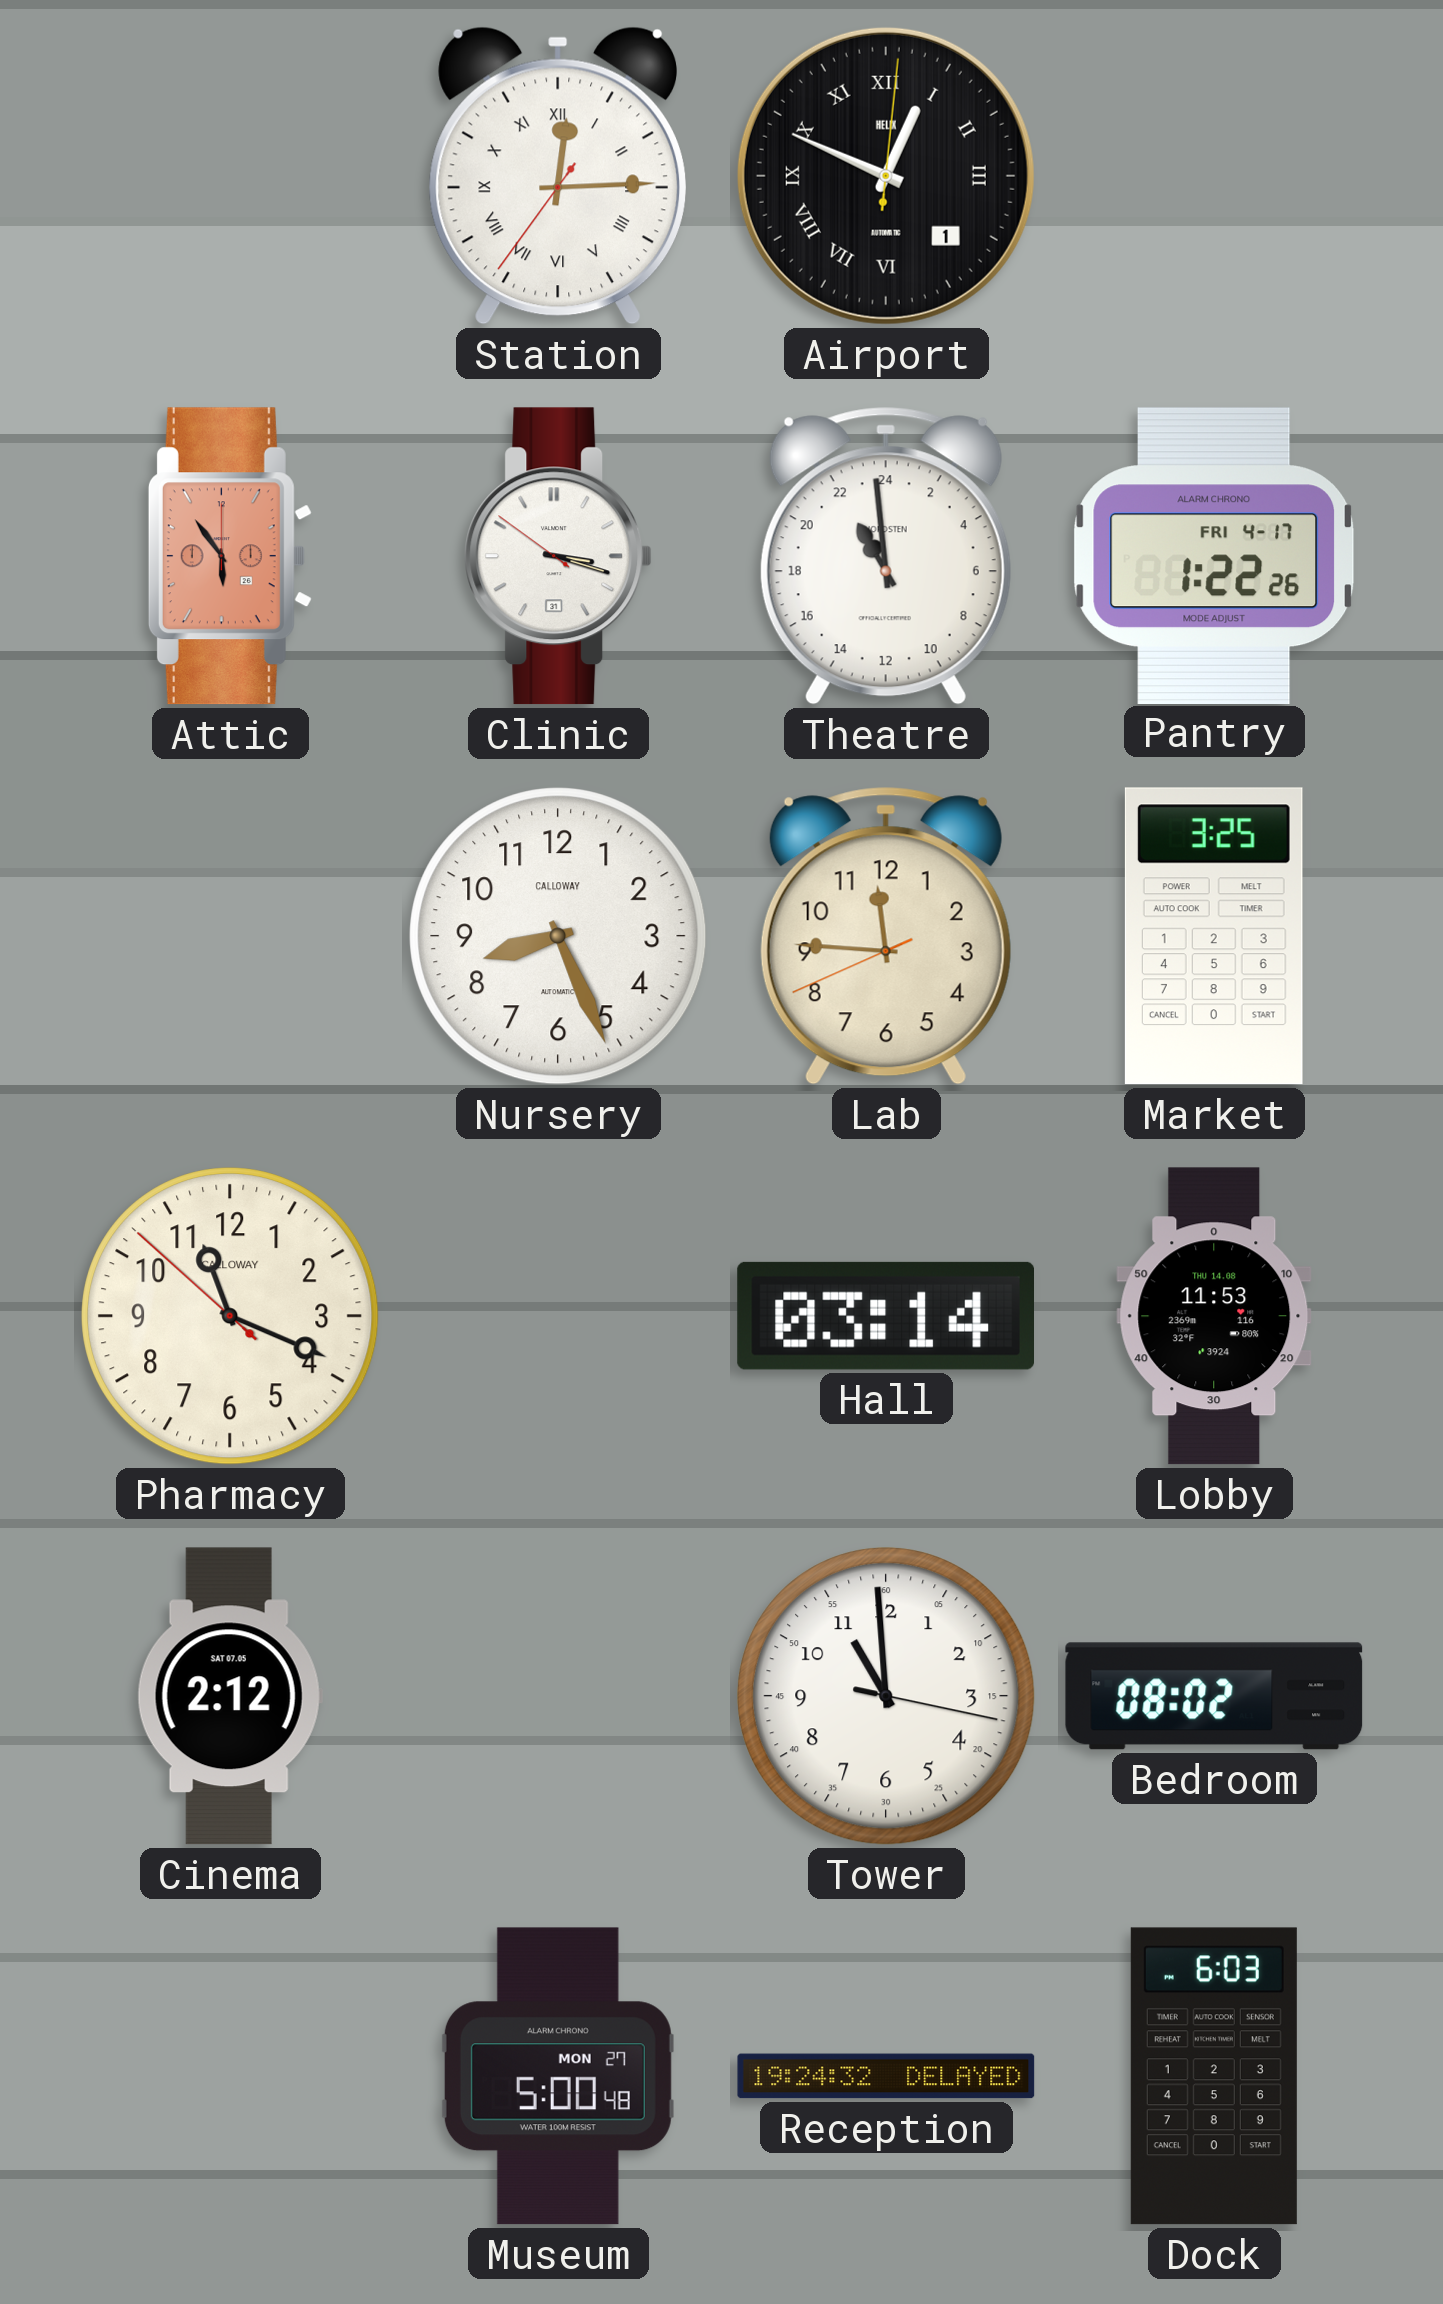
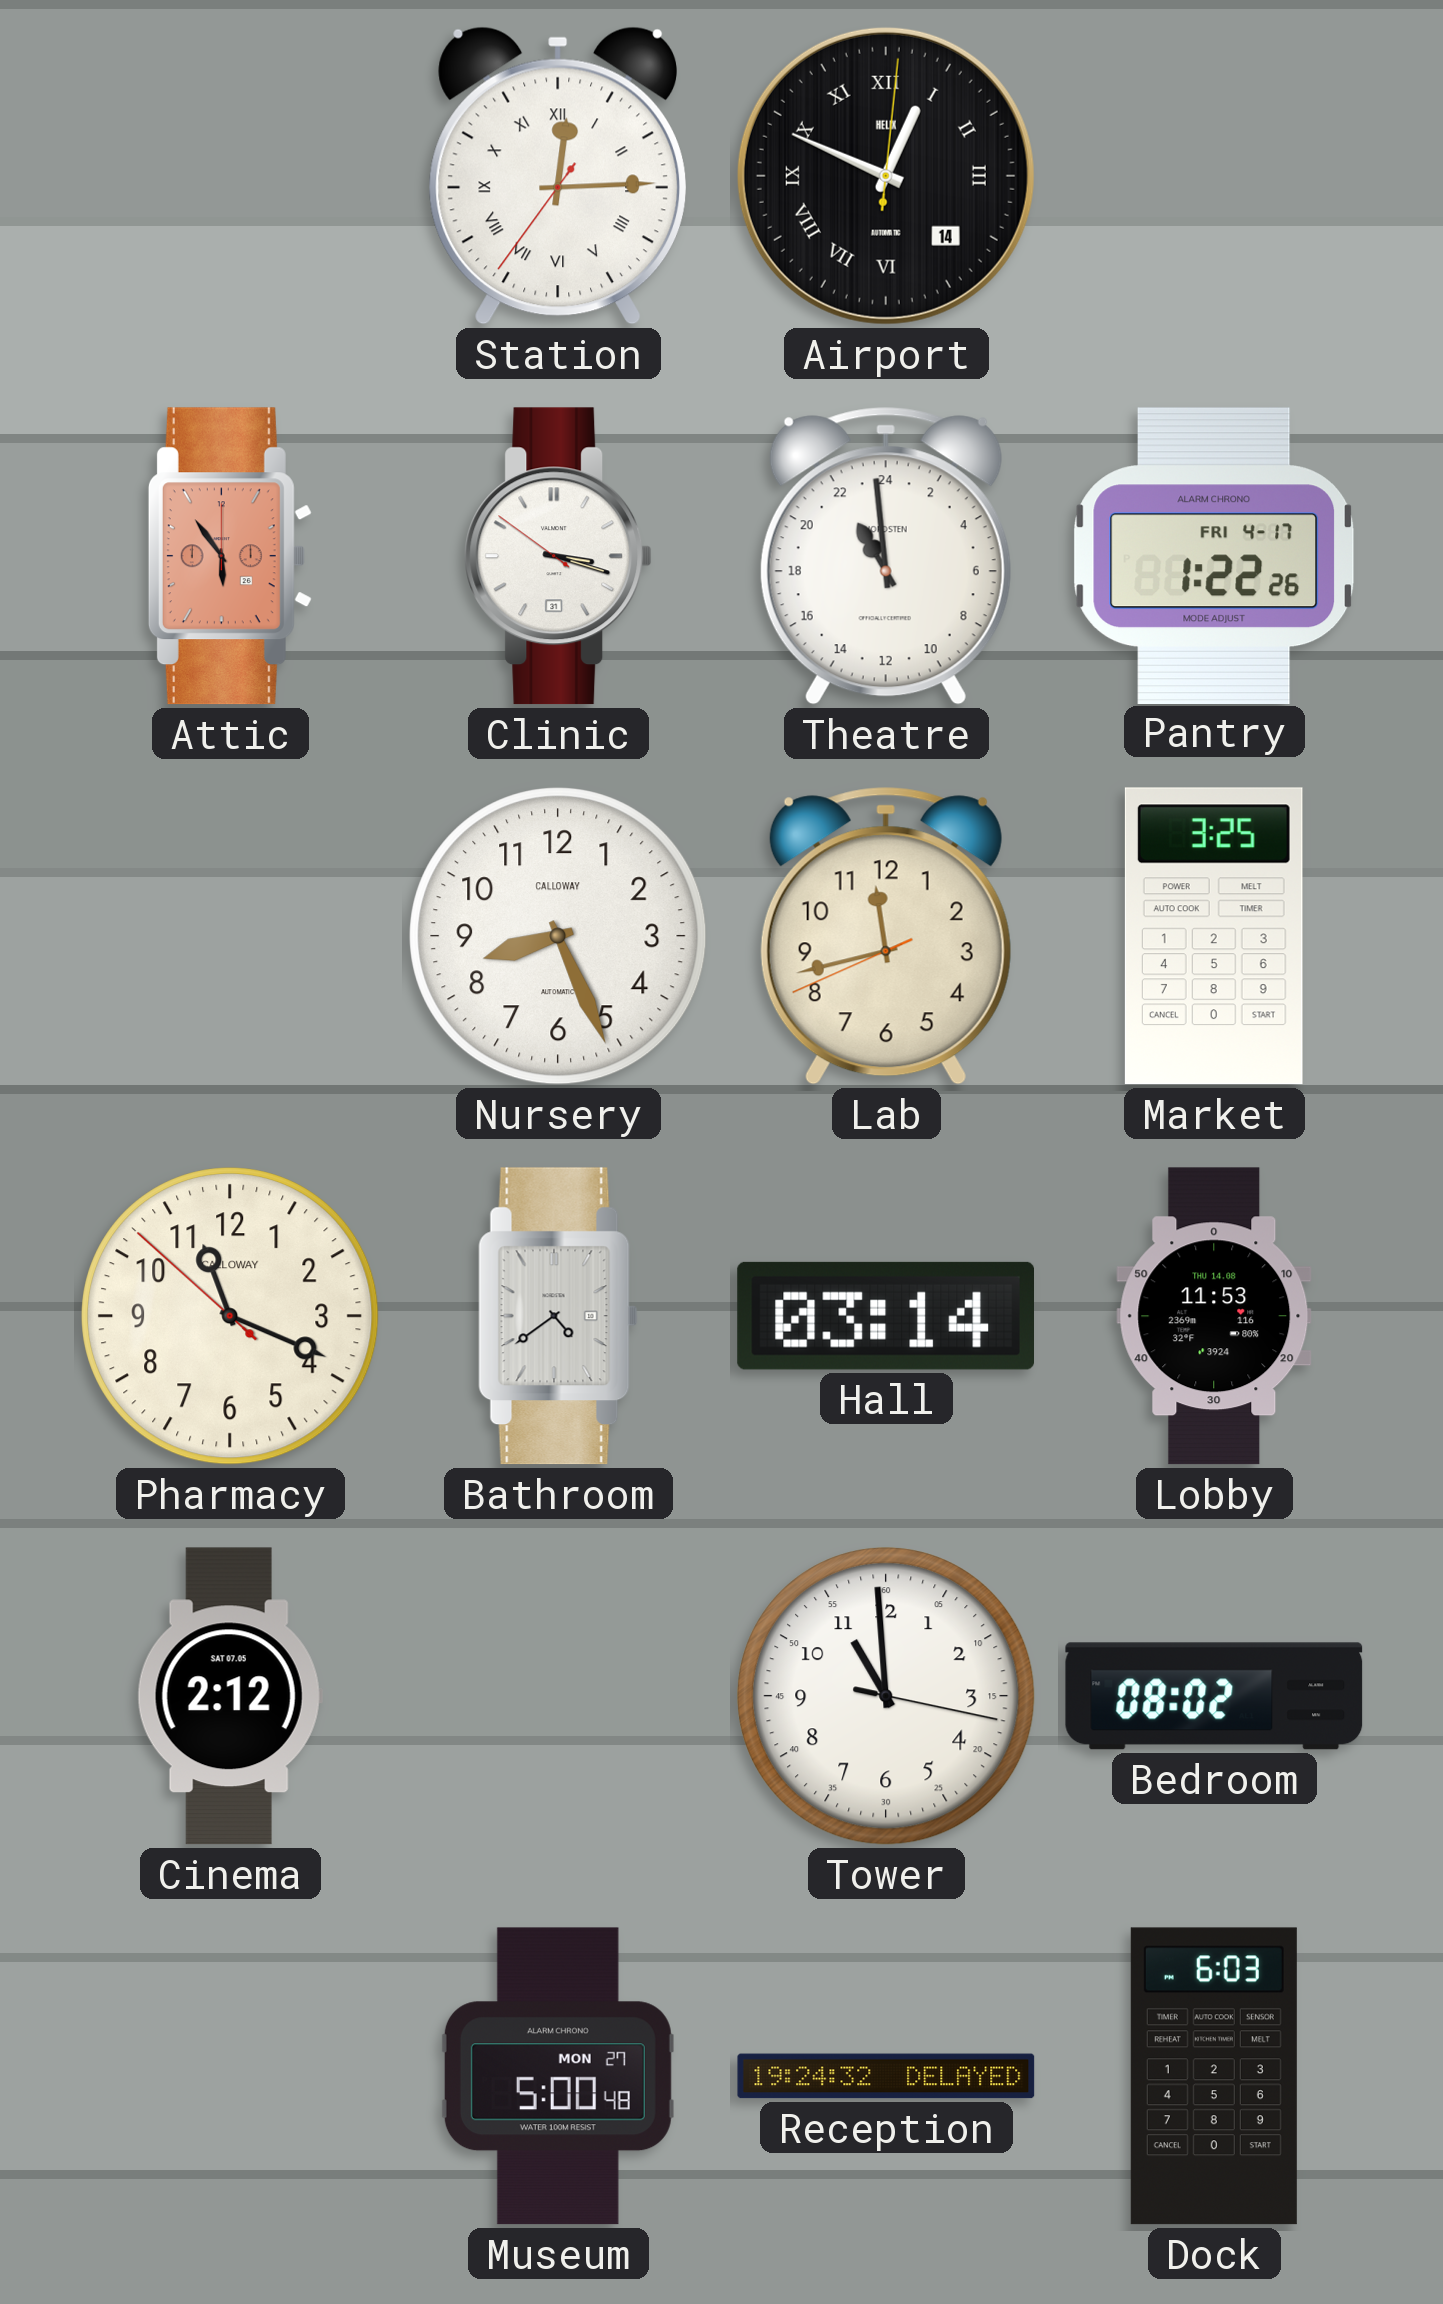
Airport date: 1 -> 14 (886, 176)
Lab: 11:45 -> 11:42 (886, 936)
Bathroom: none -> 4:39 (558, 1316)
